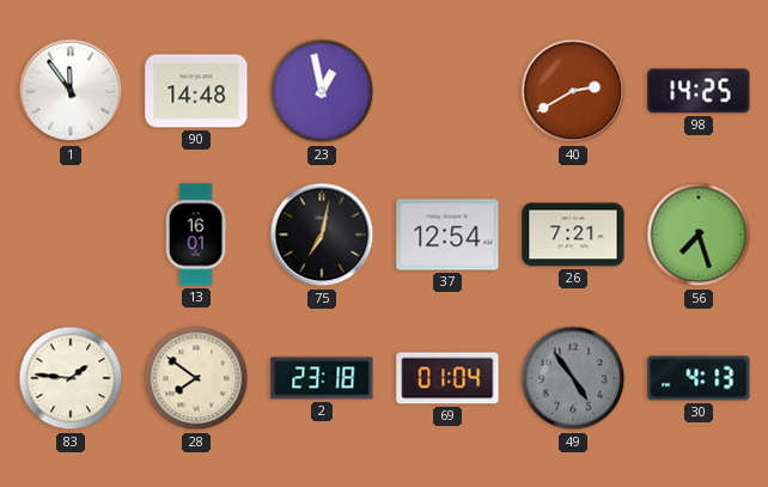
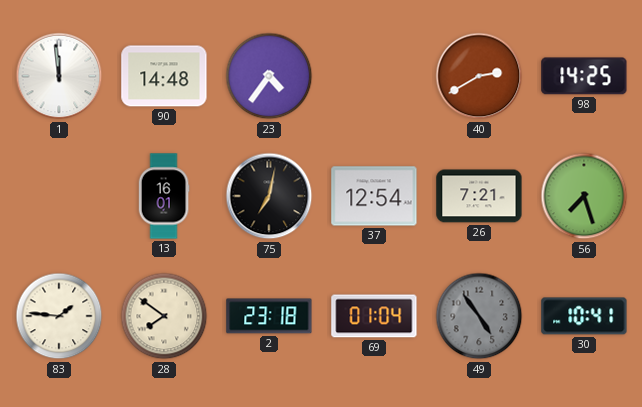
1: 11:54 -> 11:59 (59, 76)
23: 12:58 -> 4:36 (269, 76)
30: 4:13 -> 10:41 (584, 316)
